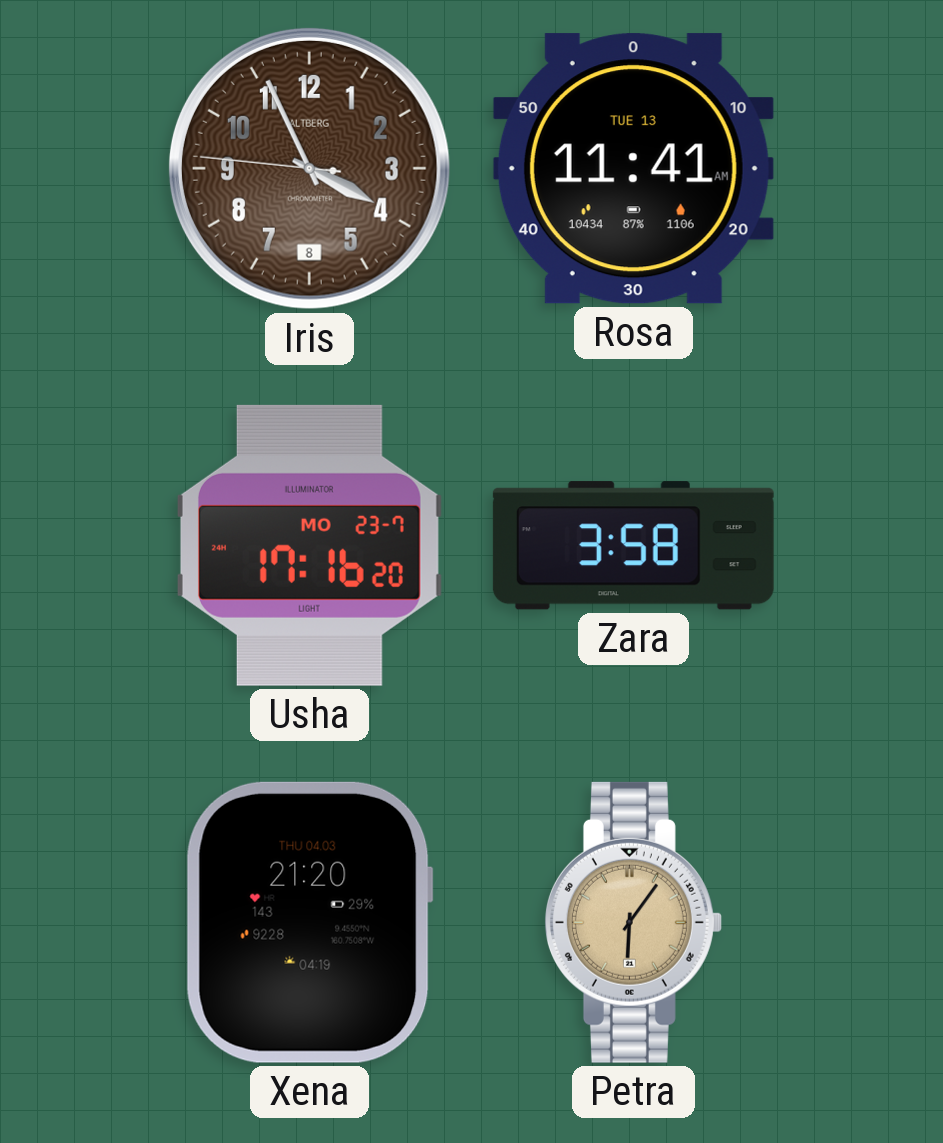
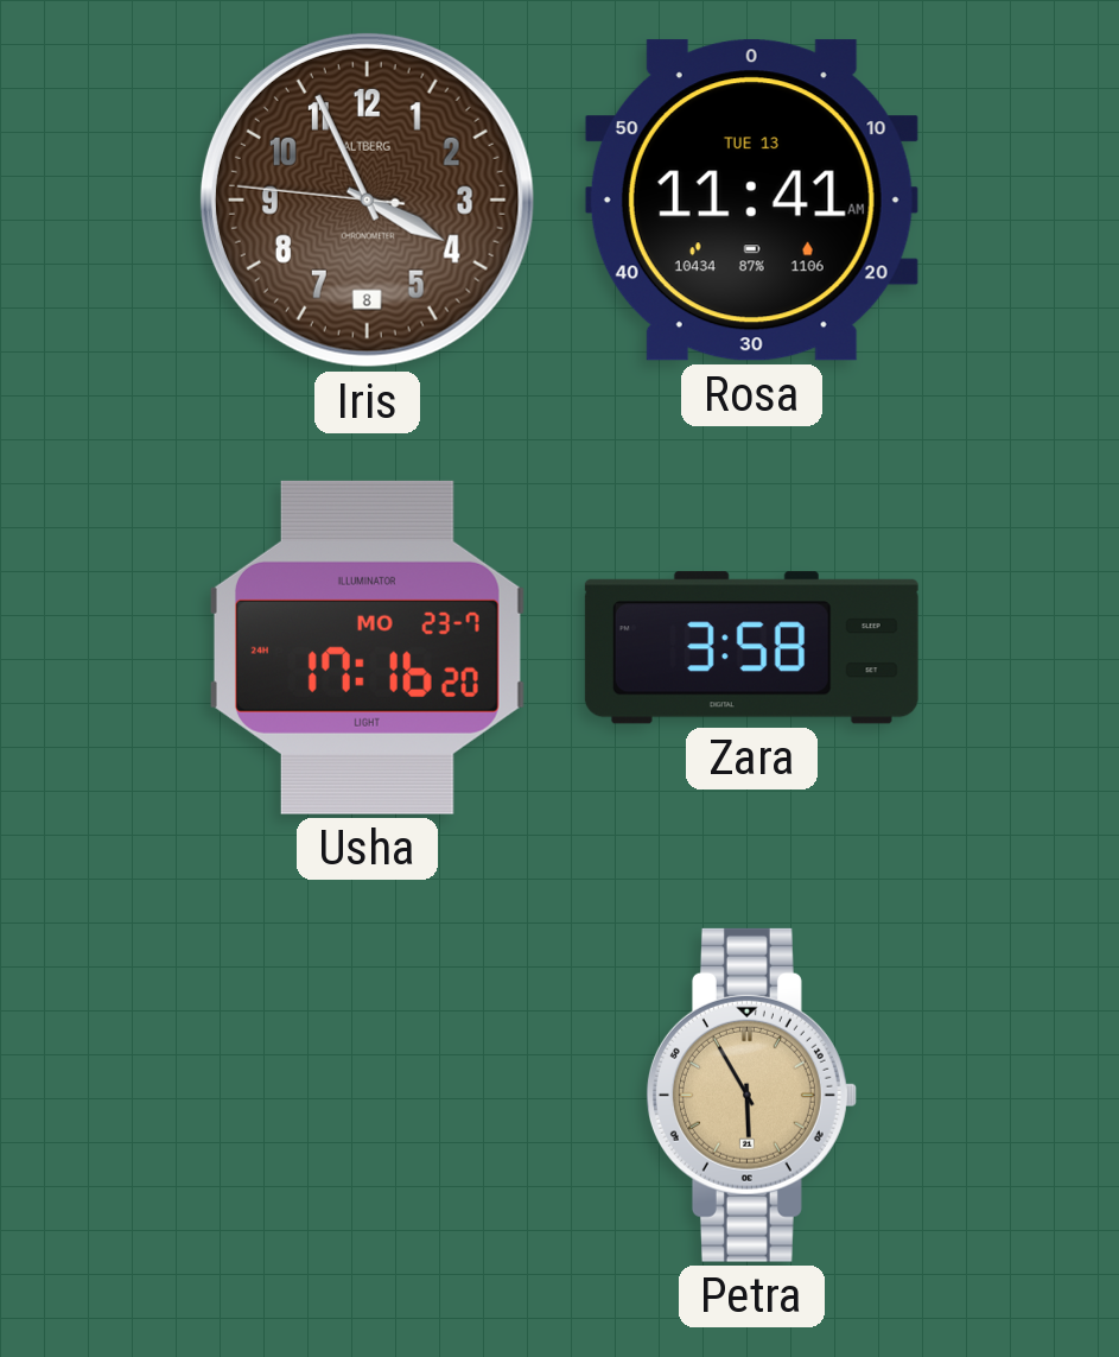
Xena: 21:20 -> none (309, 922)
Petra: 6:06 -> 5:55 (751, 1095)
